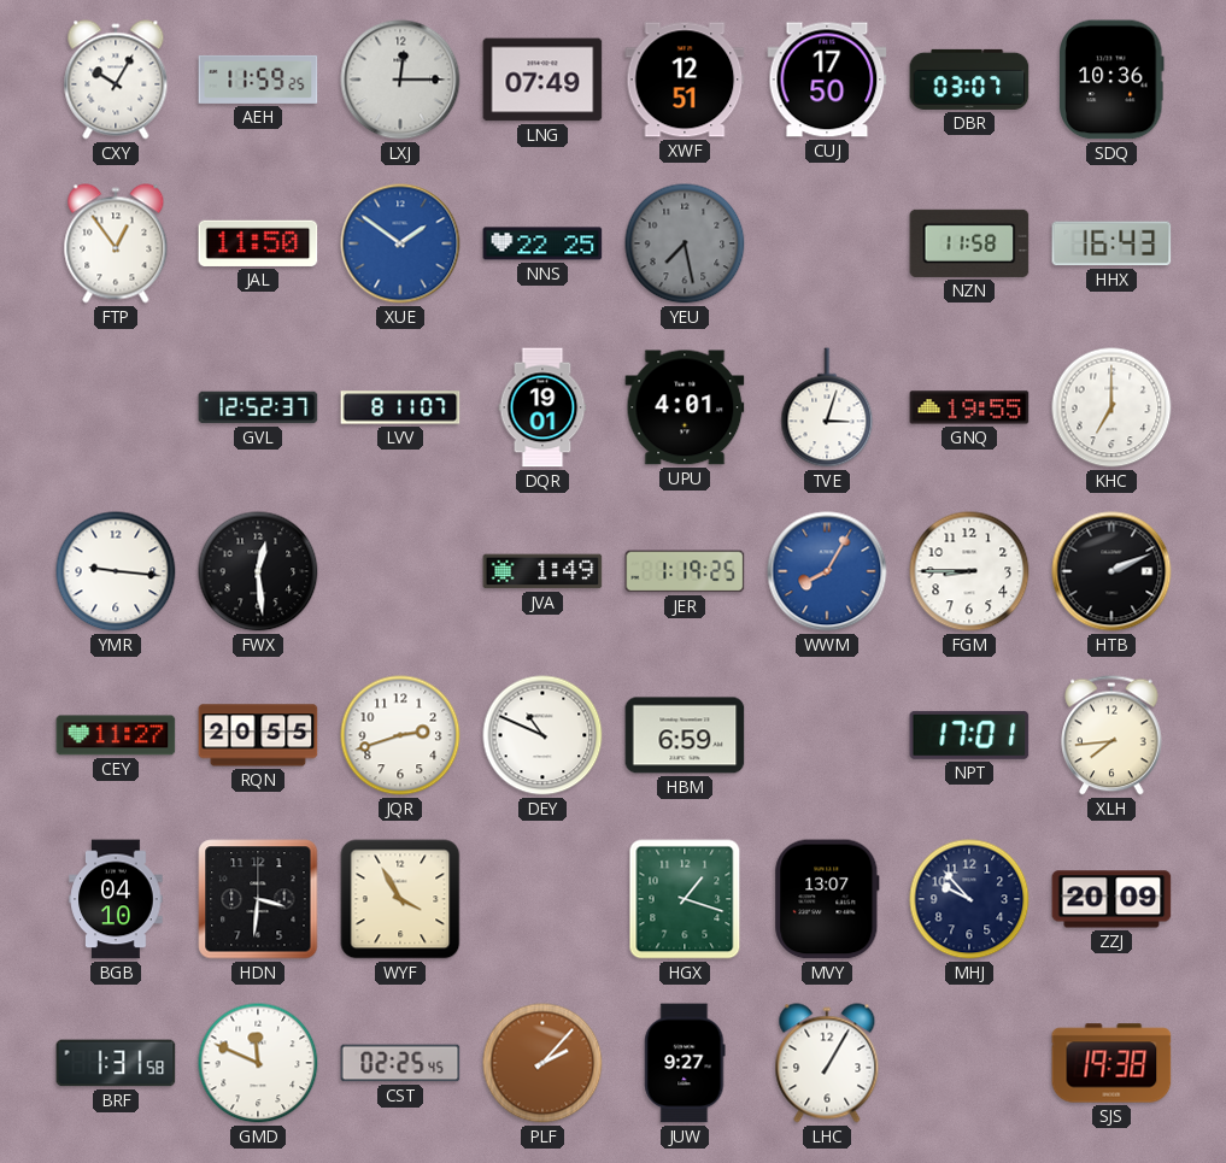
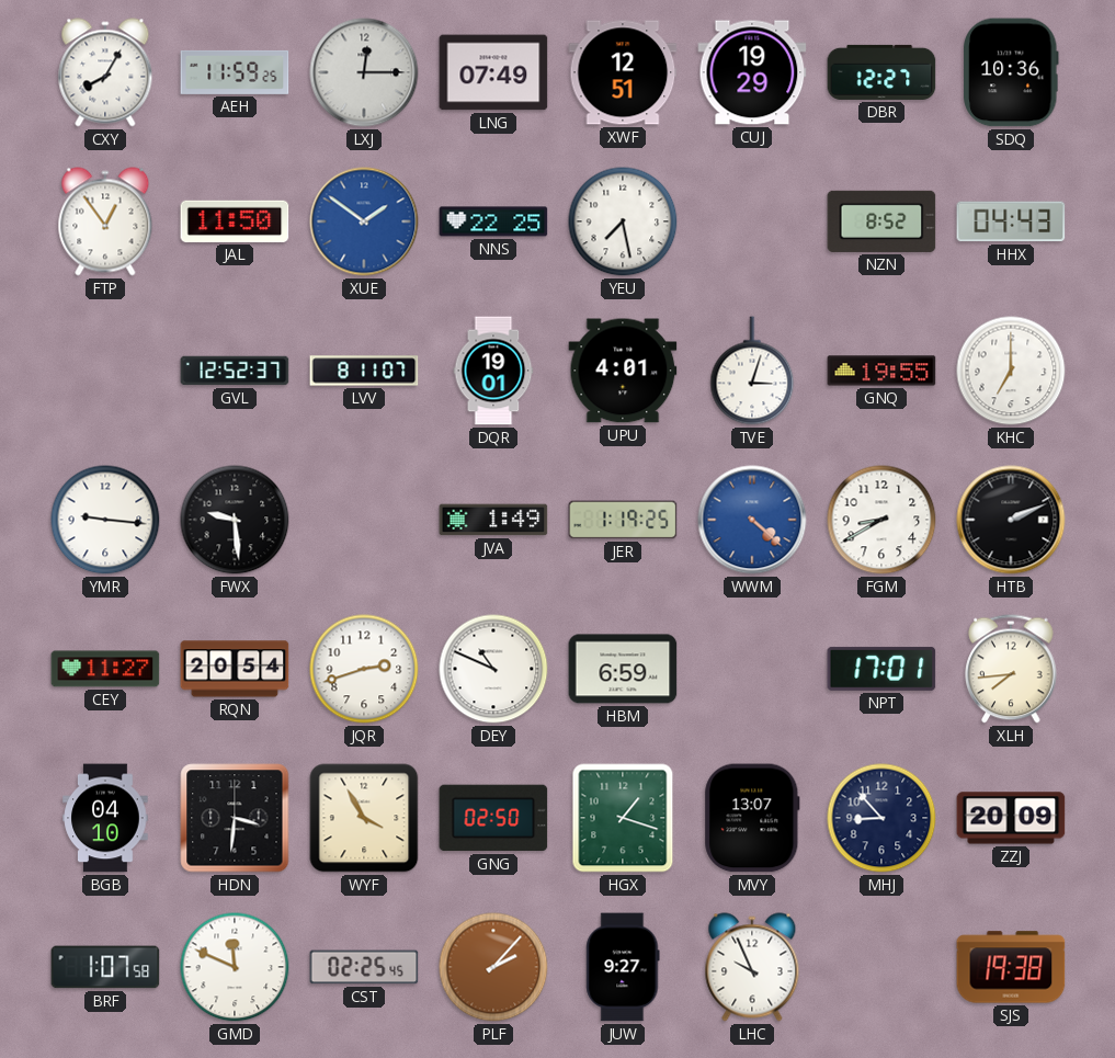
CXY: 10:05 -> 8:05 (105, 72)
CUJ: 17:50 -> 19:29 (752, 72)
DBR: 03:07 -> 12:27 (881, 72)
YEU dial: grey -> white (623, 221)
NZN: 11:58 -> 8:52 (881, 221)
HHX: 16:43 -> 04:43 (1011, 221)
FWX: 12:29 -> 9:29 (235, 520)
WWM: 8:05 -> 4:22 (752, 520)
FGM: 8:45 -> 8:40 (881, 520)
RQN: 20:55 -> 20:54 (235, 669)
GNG: none -> 02:50 (493, 818)
MHJ: 9:53 -> 8:53 (881, 818)
BRF: 1:31 -> 1:07 (105, 967)
LHC: 1:05 -> 9:56 (752, 967)
